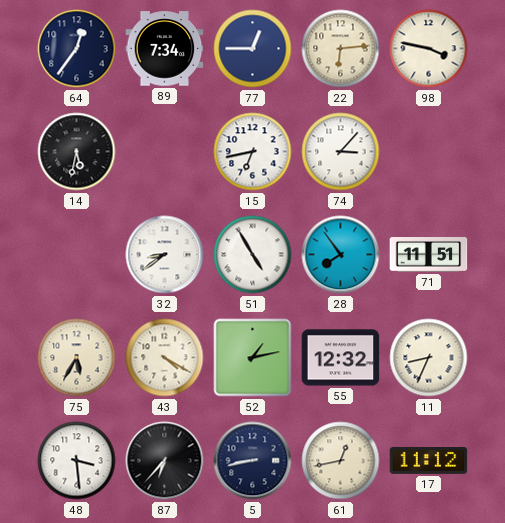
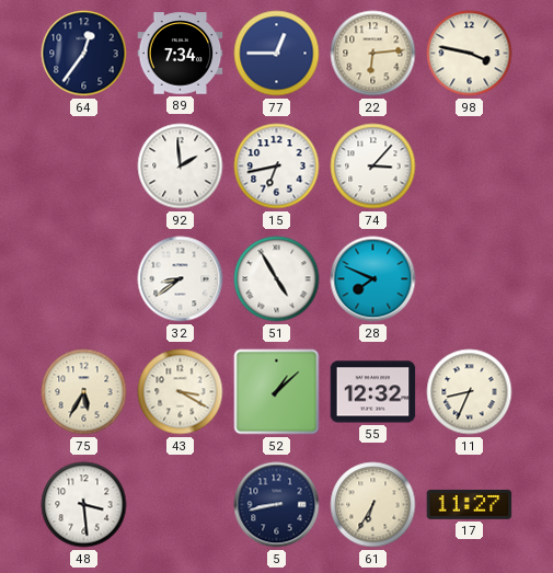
14: 5:32 -> none (77, 152)
92: none -> 1:59 (181, 167)
28: 7:54 -> 7:49 (373, 279)
71: 11:51 -> none (429, 255)
43: 4:20 -> 3:20 (181, 392)
52: 1:13 -> 1:08 (277, 392)
87: 6:37 -> none (165, 461)
61: 12:43 -> 6:35 (373, 505)
17: 11:12 -> 11:27 (470, 504)
